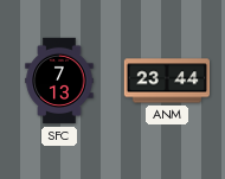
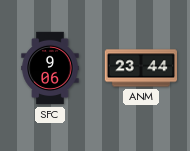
SFC: 7:13 -> 9:06 (50, 68)
